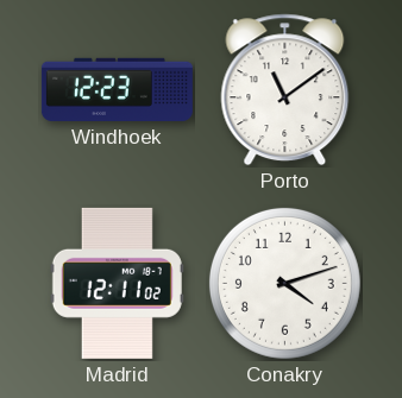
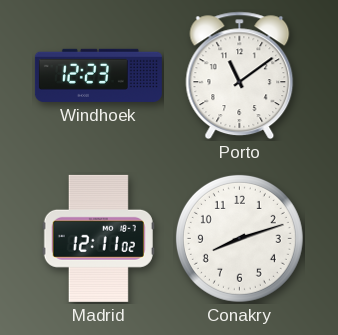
Conakry: 4:12 -> 8:12 (239, 238)
